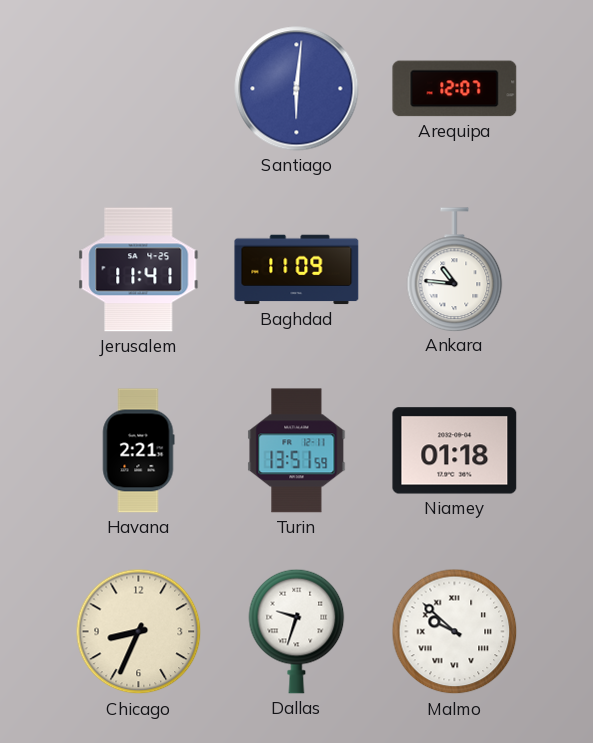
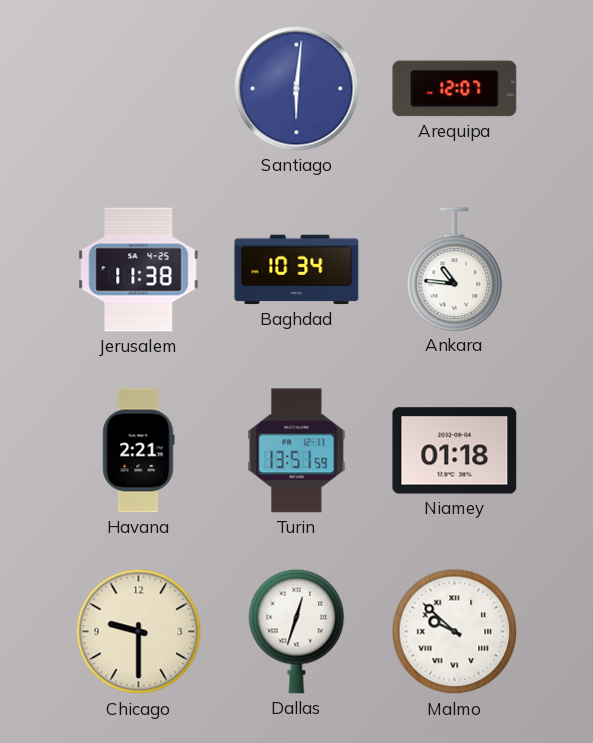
Jerusalem: 11:41 -> 11:38 (139, 270)
Baghdad: 11:09 -> 10:34 (297, 270)
Chicago: 8:34 -> 9:30 (139, 632)
Dallas: 9:33 -> 12:33 (297, 631)
